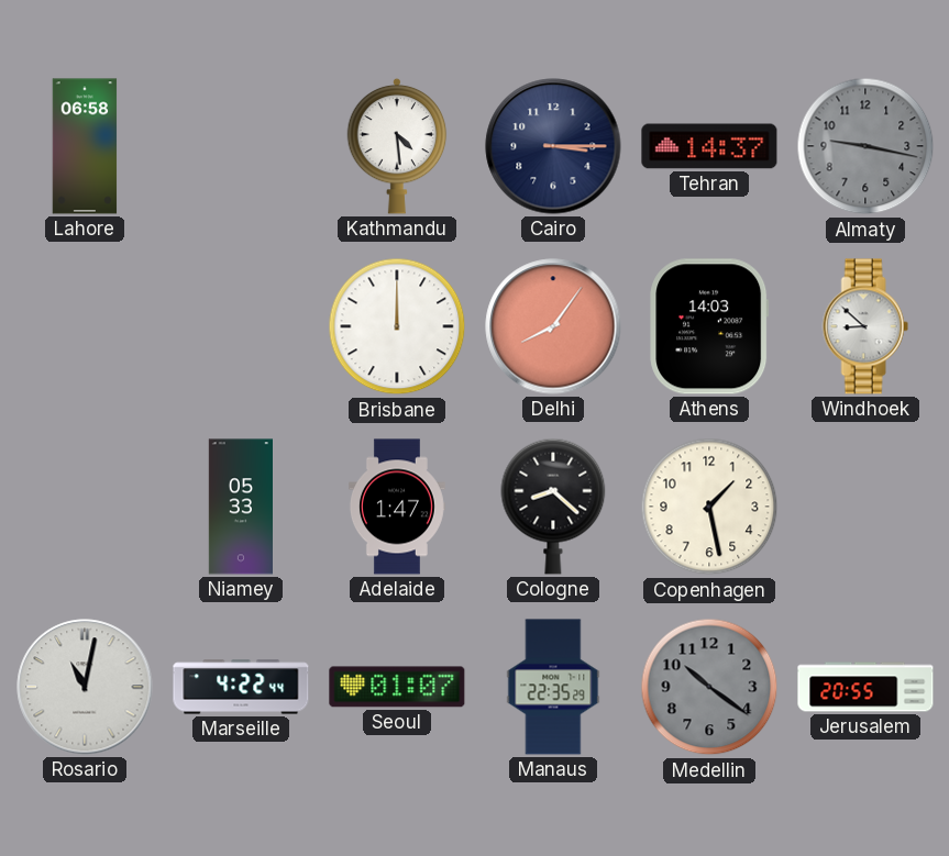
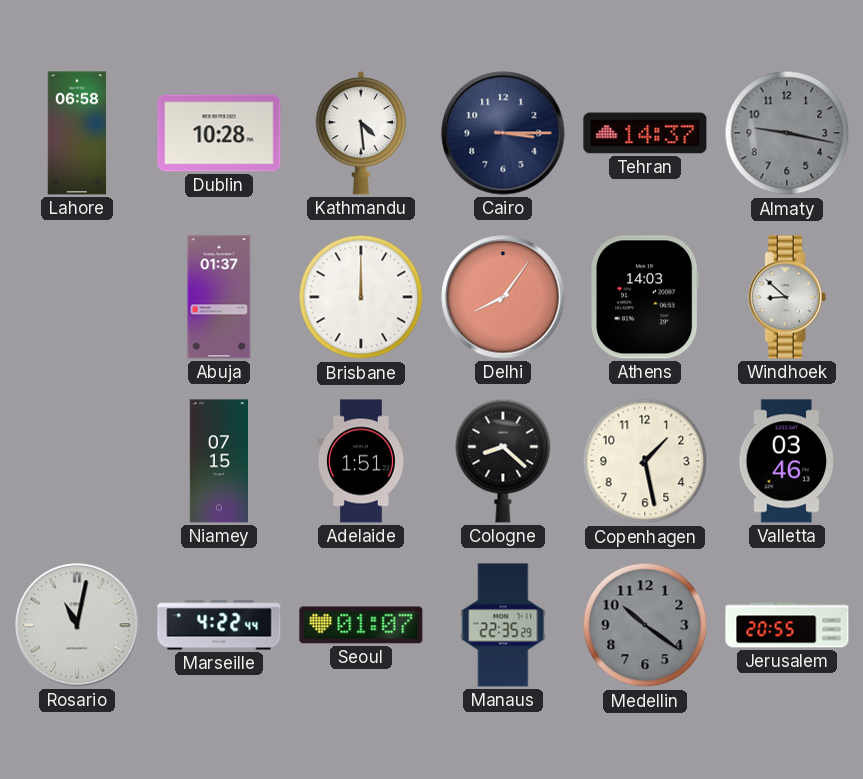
Dublin: none -> 10:28 (219, 133)
Abuja: none -> 01:37 (219, 297)
Niamey: 05:33 -> 07:15 (218, 461)
Adelaide: 1:47 -> 1:51 (361, 461)
Valletta: none -> 03:46 (786, 461)
